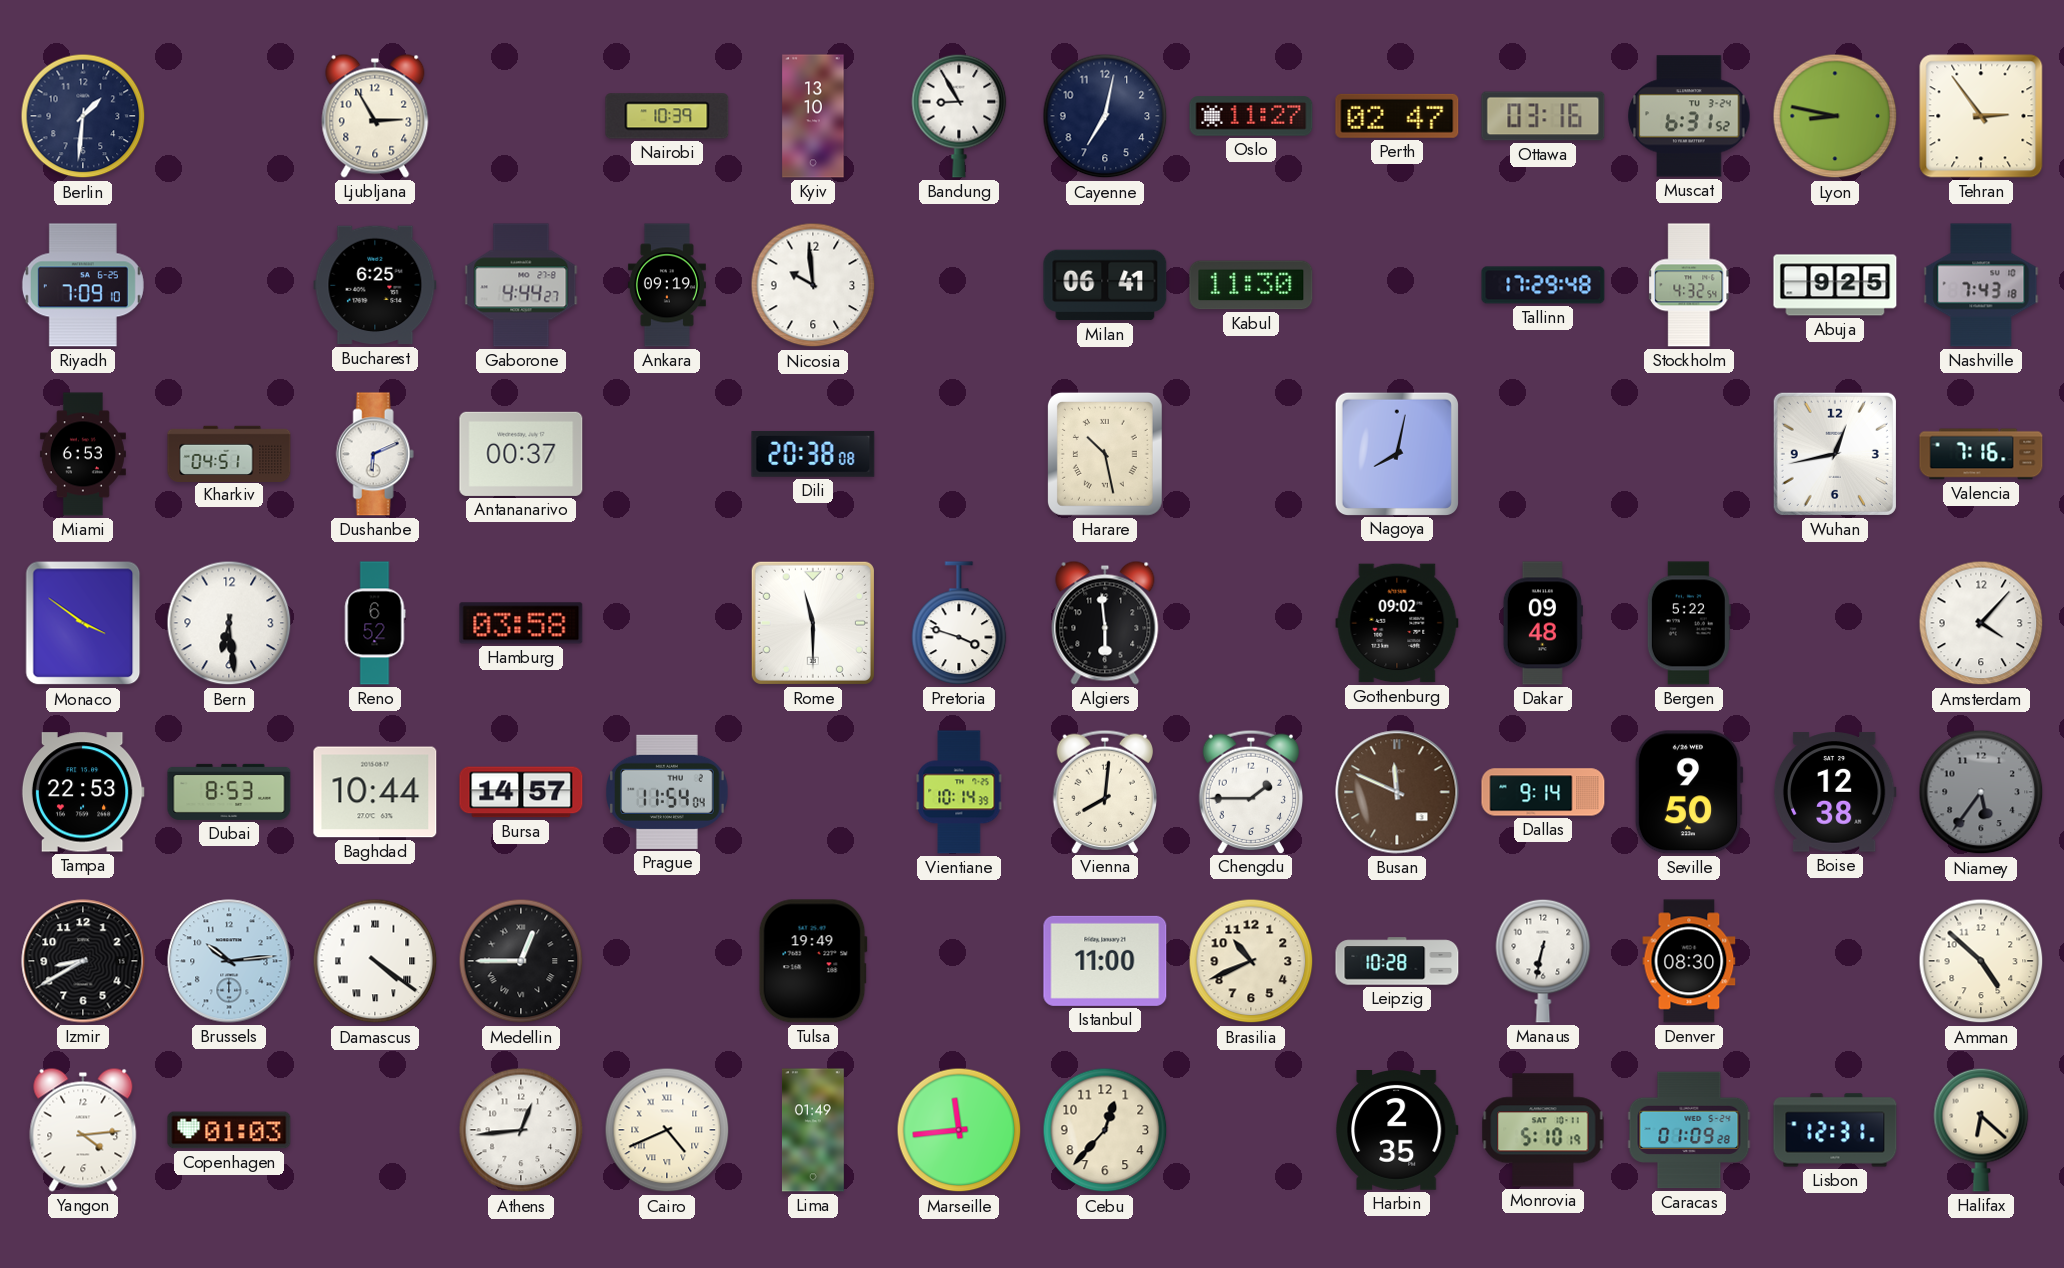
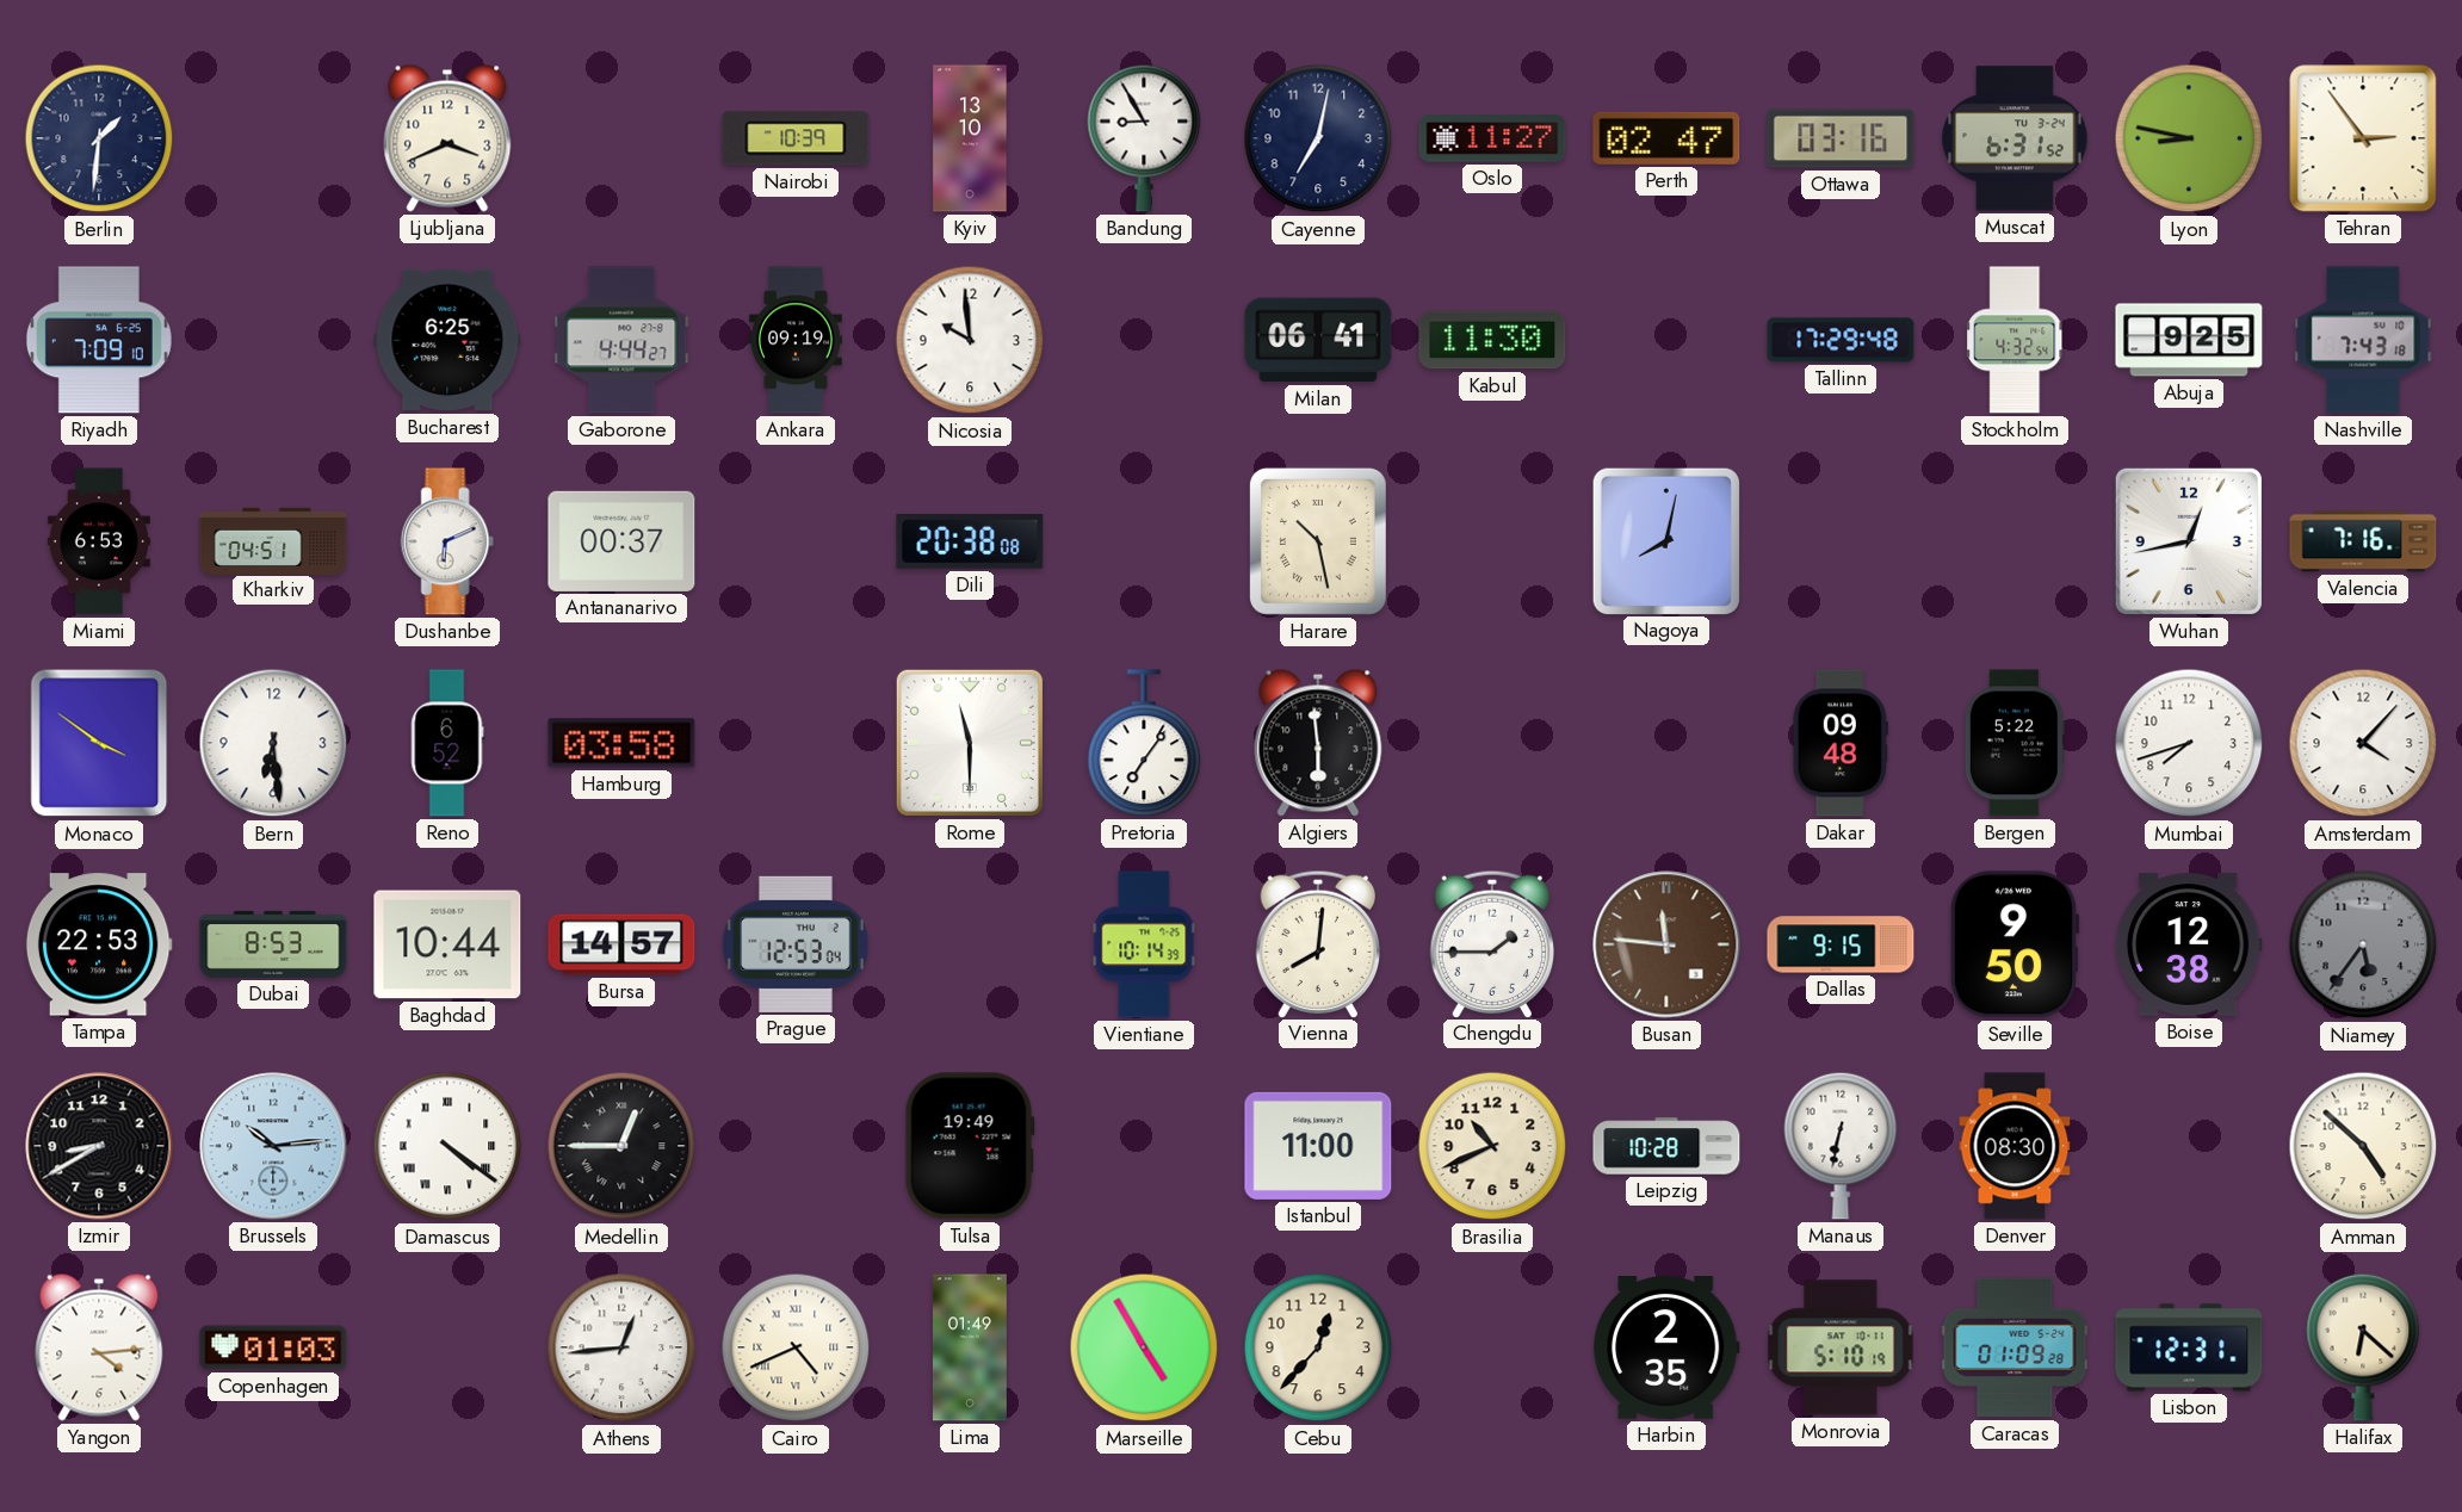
Ljubljana: 2:55 -> 3:41 (447, 138)
Pretoria: 3:48 -> 7:06 (1144, 743)
Gothenburg: 09:02 -> none (1397, 623)
Mumbai: none -> 7:42 (2189, 743)
Prague: 11:54 -> 12:53 (797, 944)
Busan: 11:49 -> 11:46 (1666, 944)
Dallas: 9:14 -> 9:15 (1841, 944)
Marseille: 11:44 -> 4:55 (1144, 1347)
